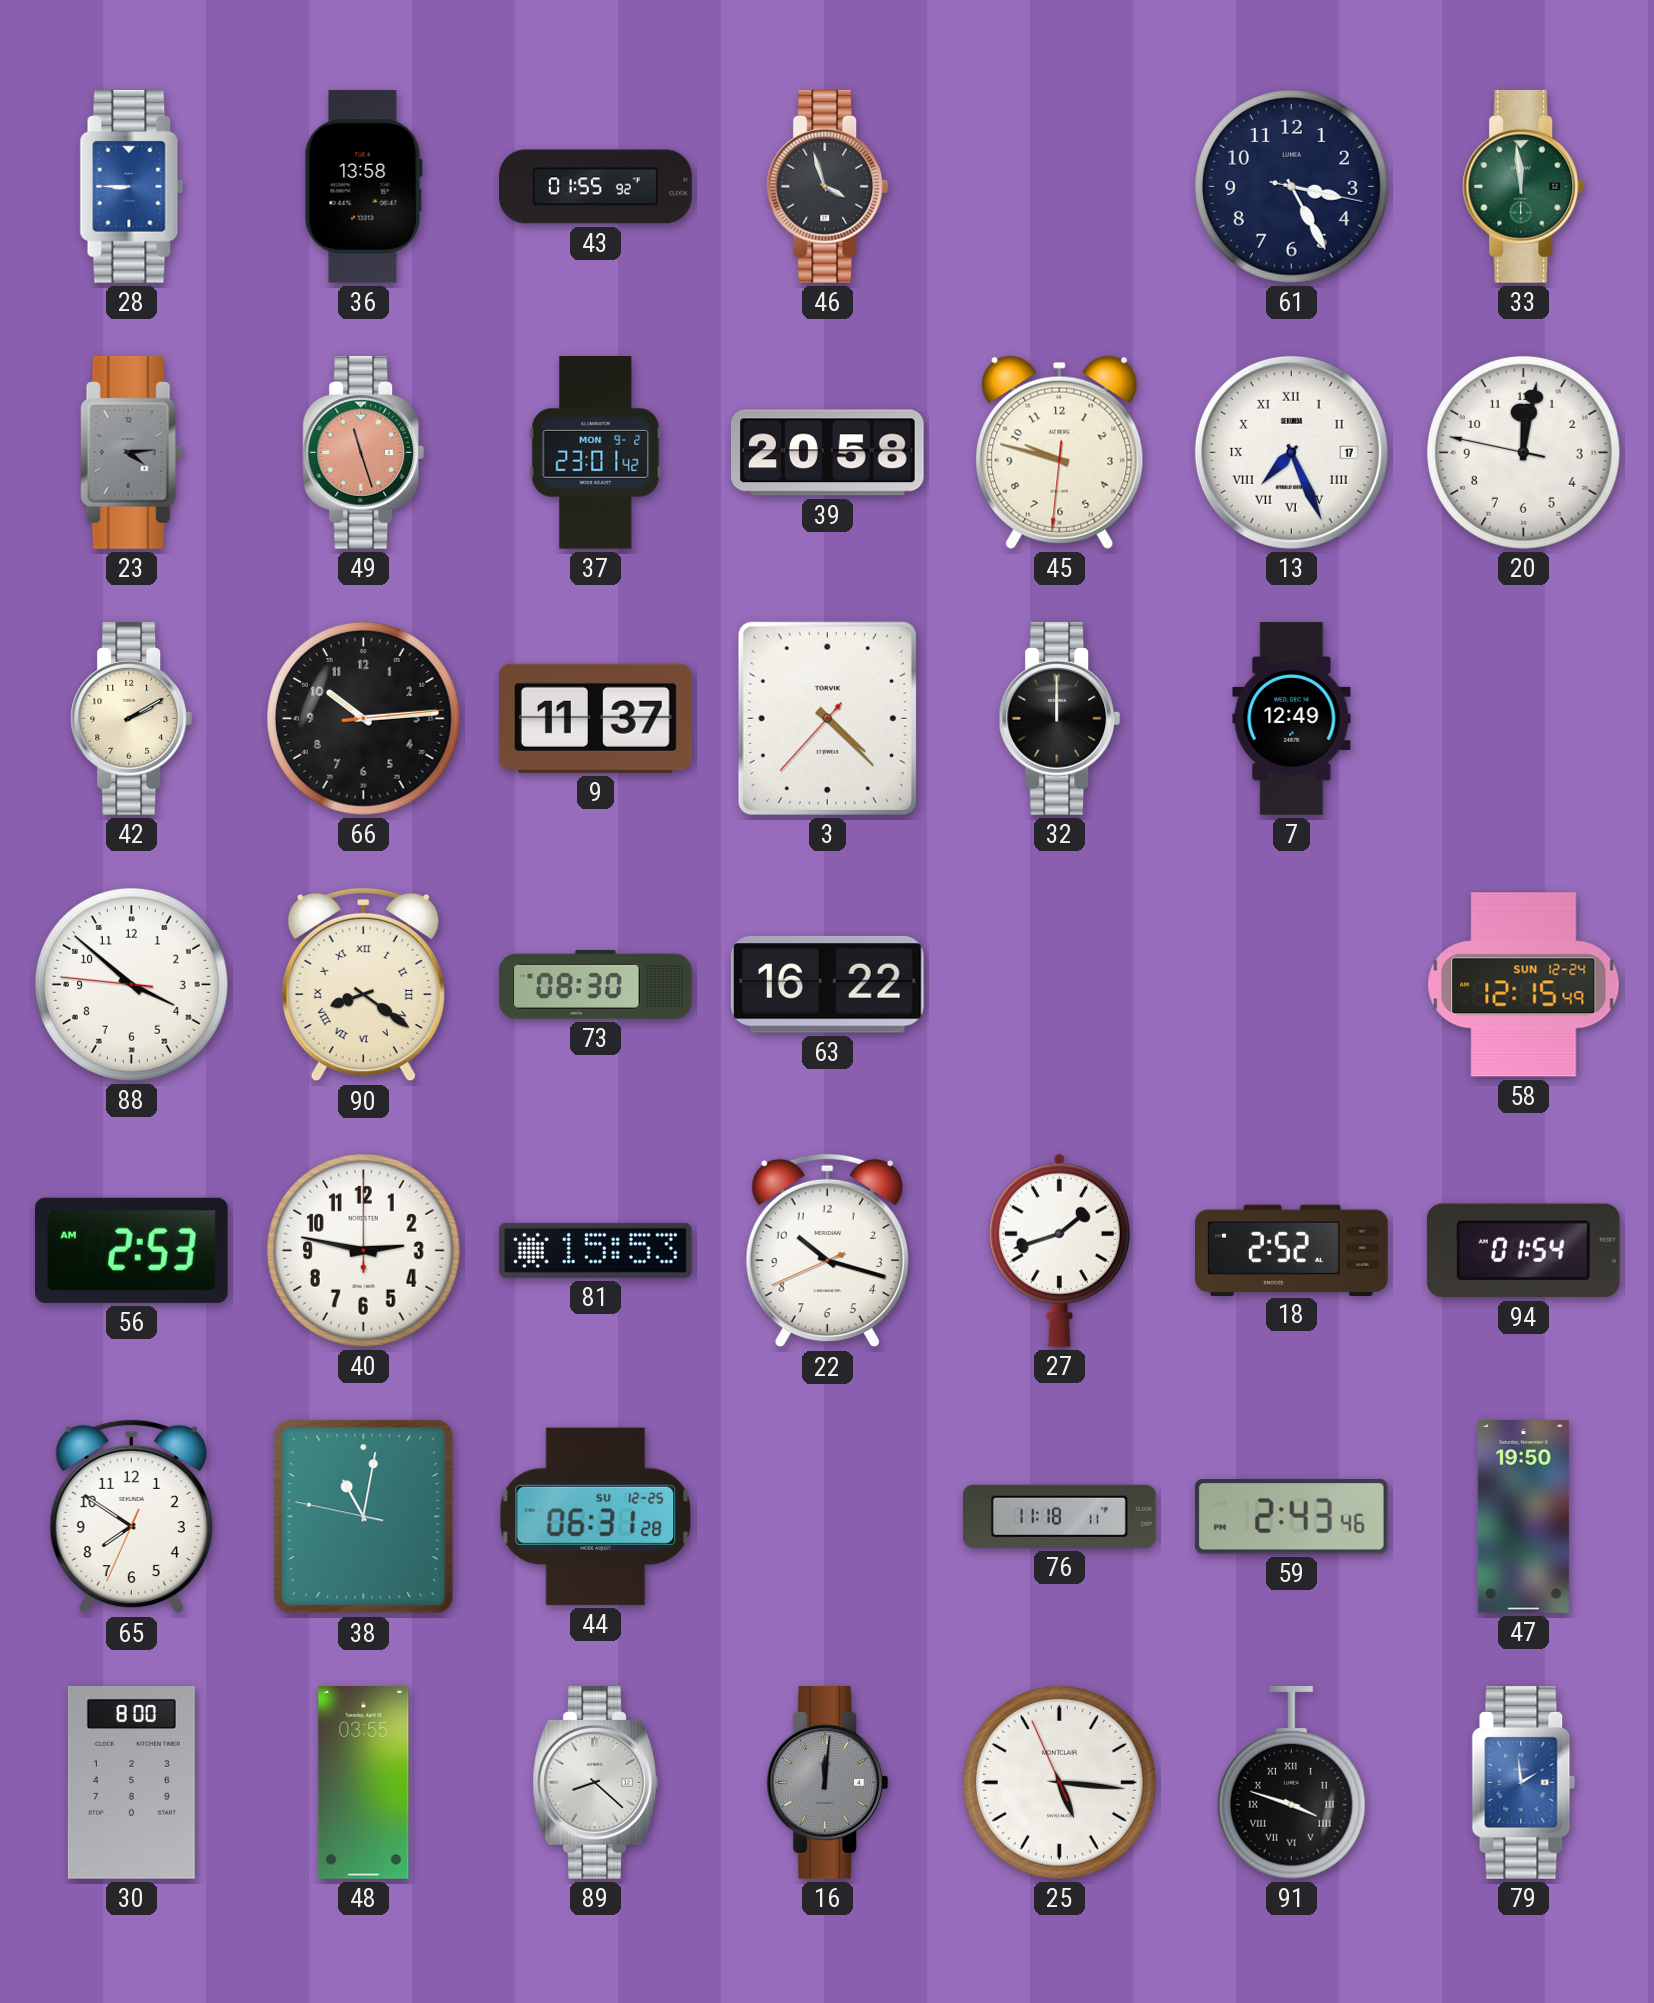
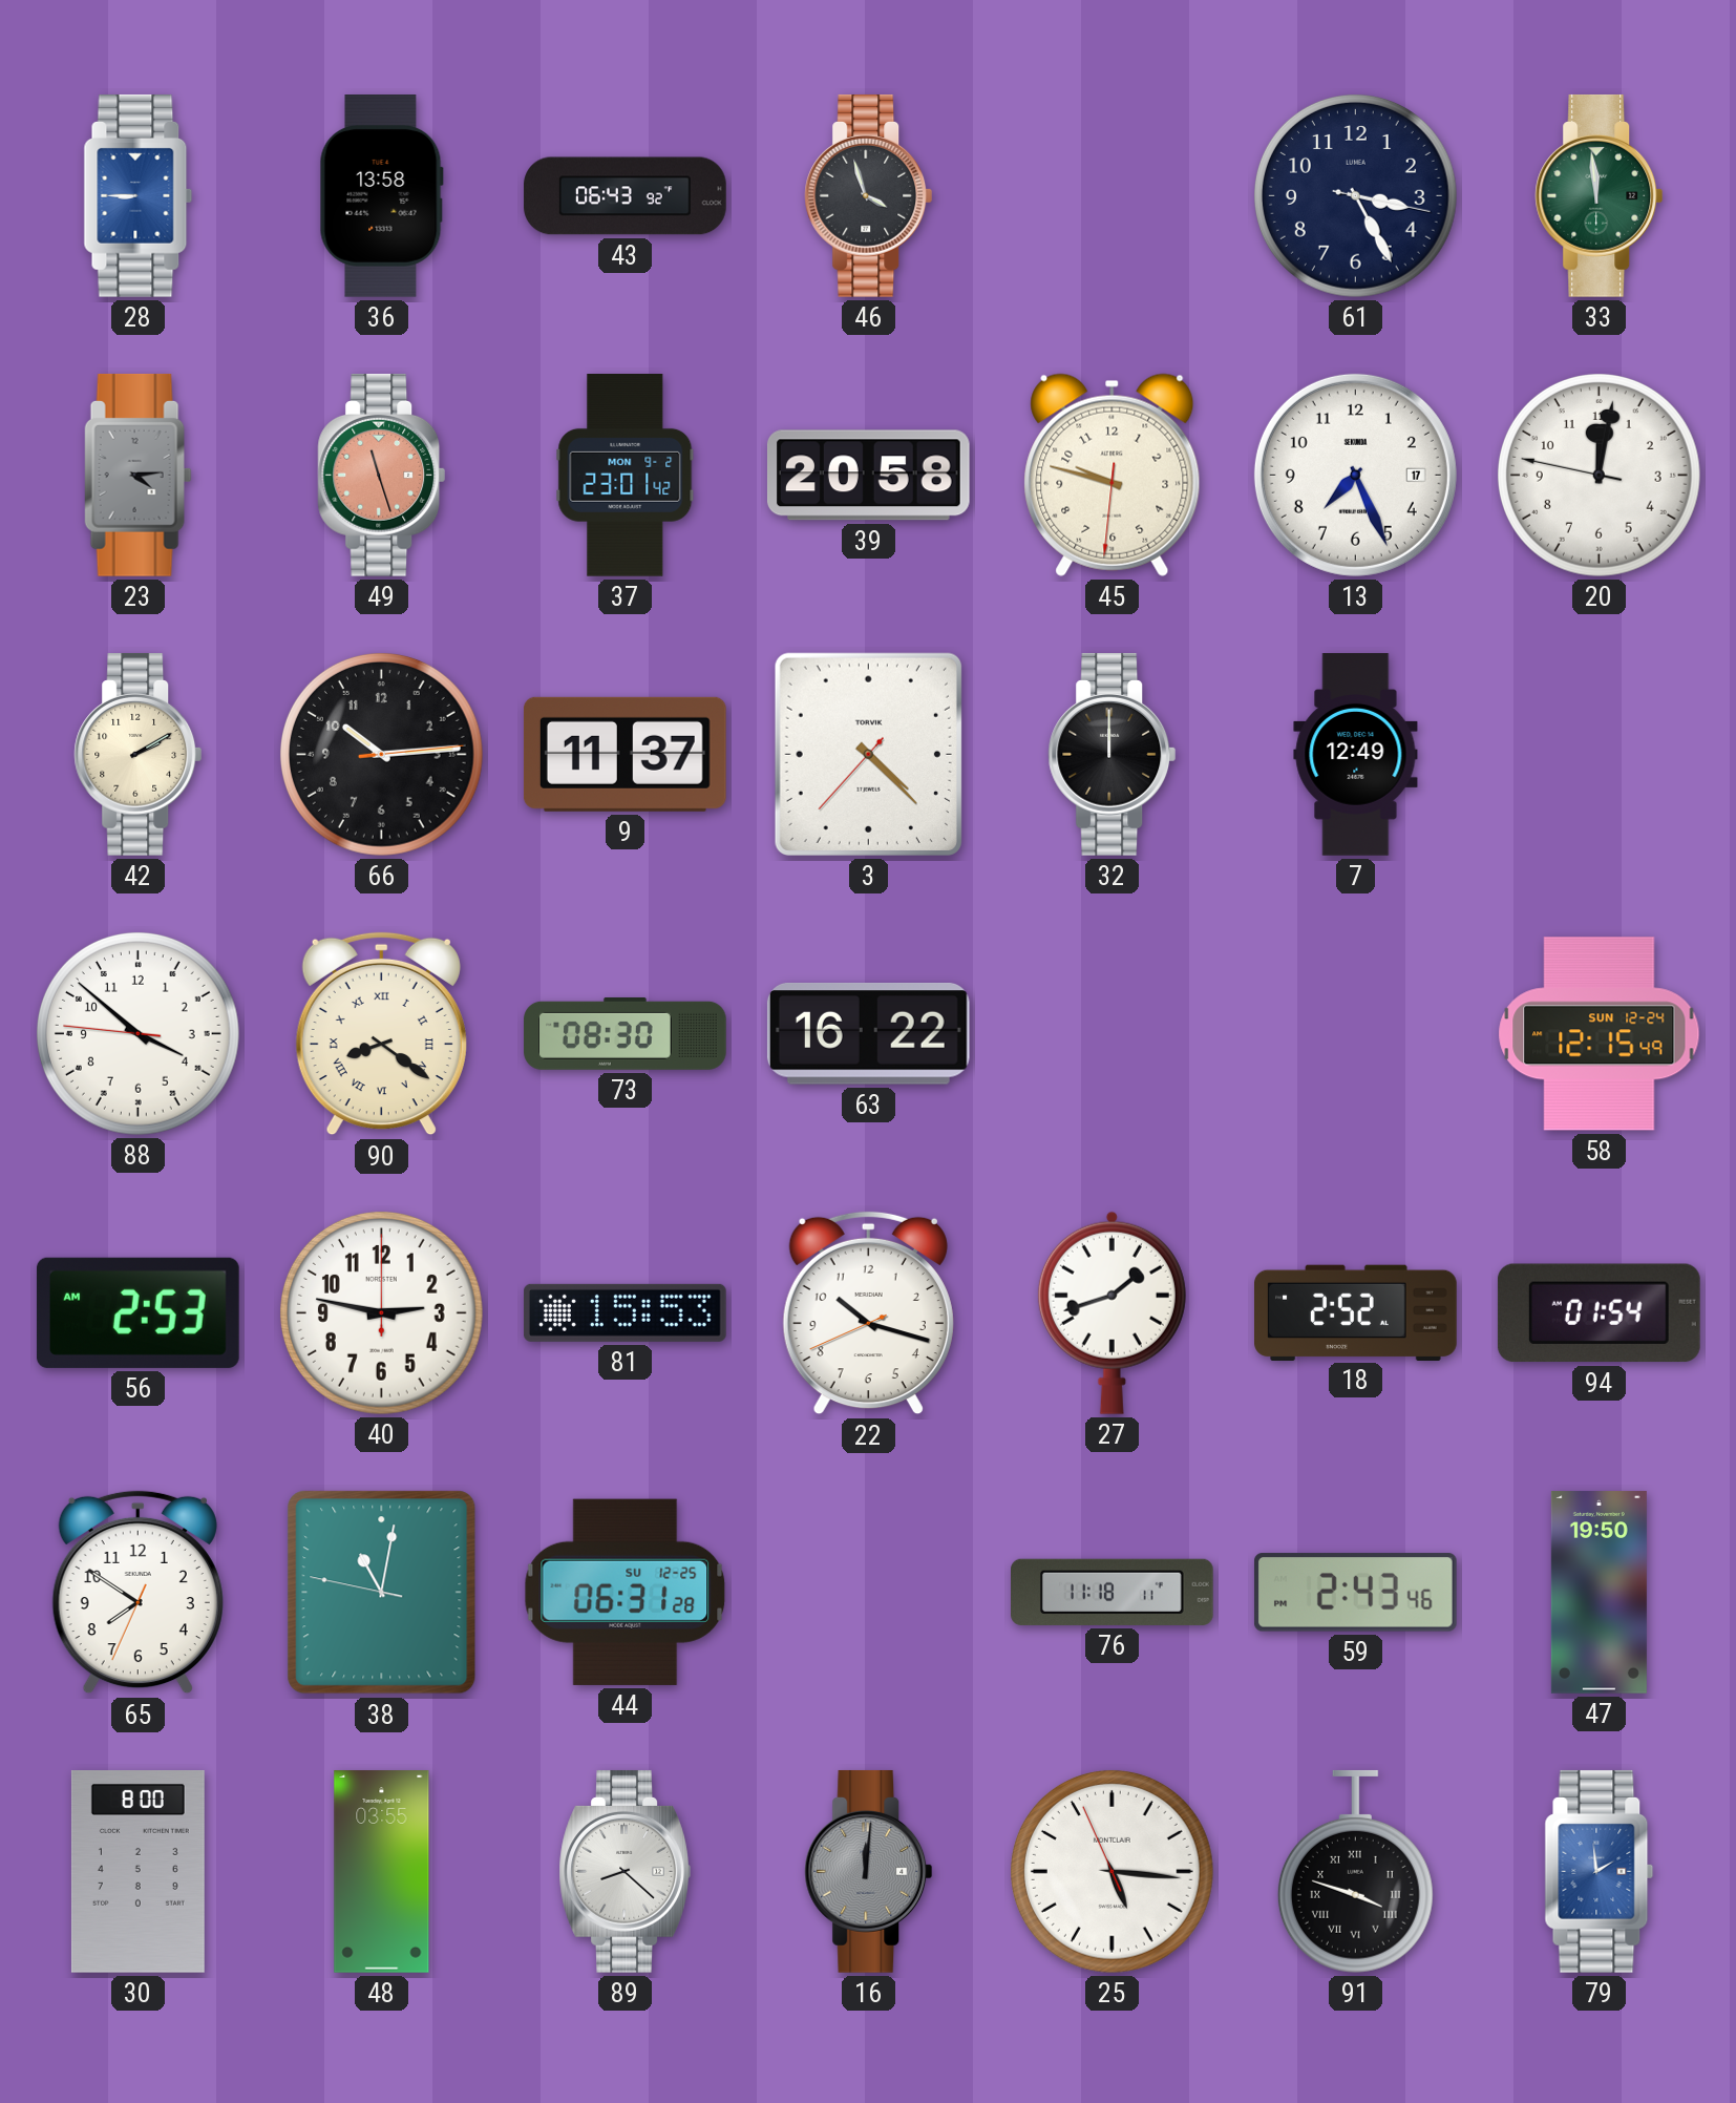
43: 01:55 -> 06:43 (626, 196)
13 numerals: Roman -> Arabic (1355, 475)
